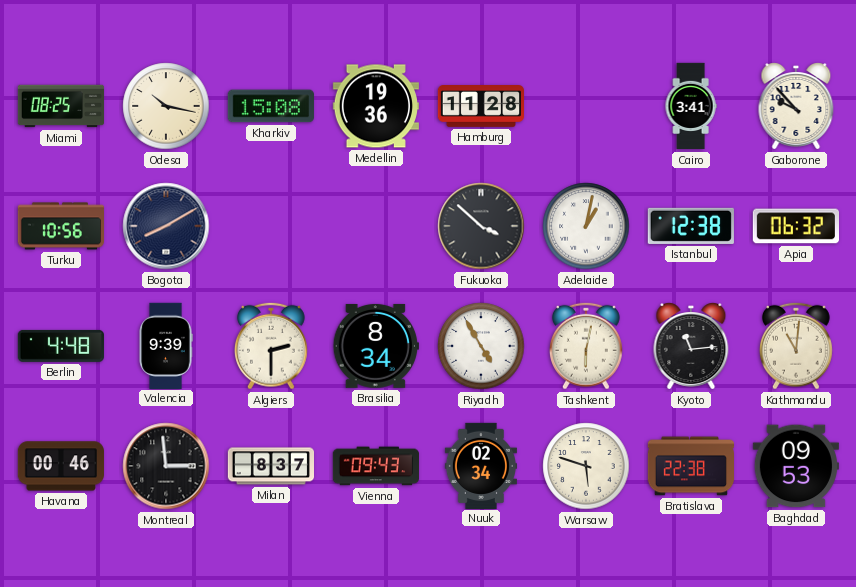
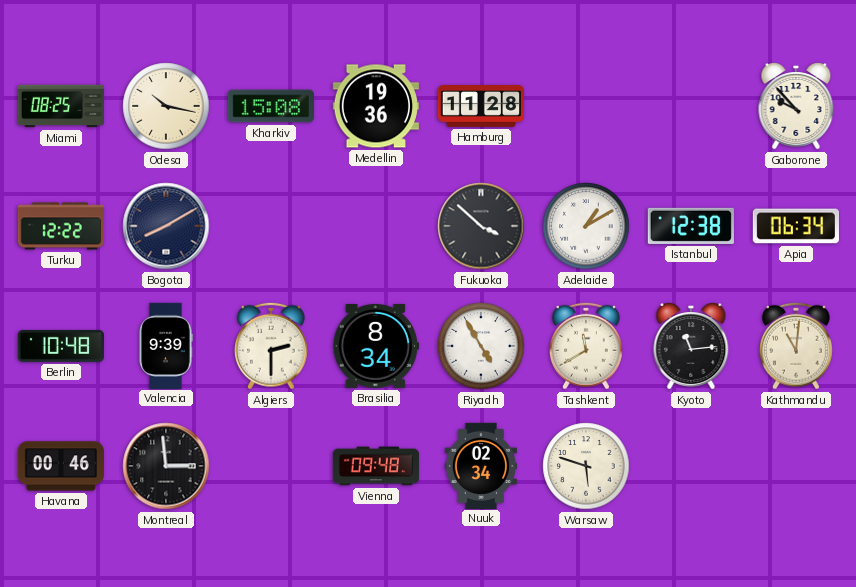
Cairo: 3:41 -> none (691, 106)
Turku: 10:56 -> 12:22 (60, 226)
Adelaide: 1:02 -> 1:10 (586, 226)
Apia: 06:32 -> 06:34 (795, 226)
Berlin: 4:48 -> 10:48 (61, 346)
Tashkent: 6:02 -> 11:40 (586, 346)
Milan: 8:37 -> none (270, 466)
Vienna: 09:43 -> 09:48 (375, 466)
Bratislava: 22:38 -> none (690, 466)
Baghdad: 09:53 -> none (796, 466)
